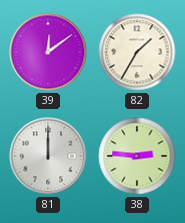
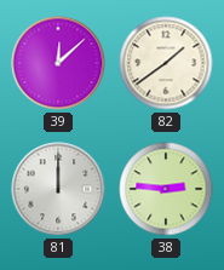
39: 12:09 -> 12:08 (58, 63)
82: 1:35 -> 1:39 (166, 63)
